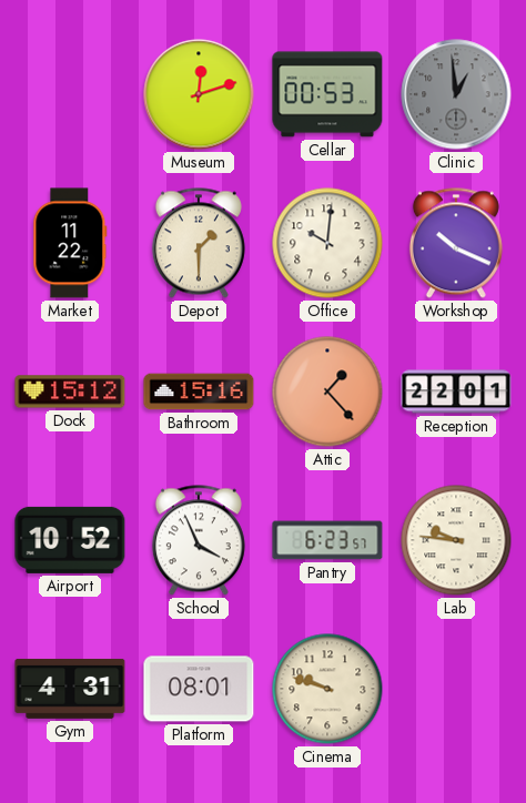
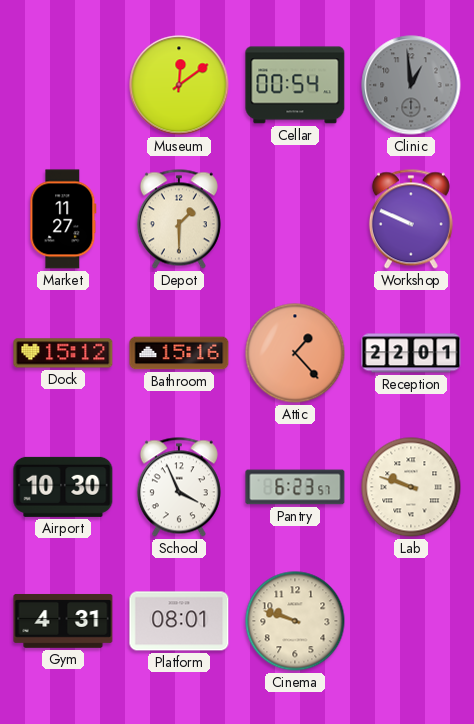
Museum: 12:12 -> 12:09 (179, 85)
Cellar: 00:53 -> 00:54 (295, 85)
Market: 11:22 -> 11:27 (63, 219)
Office: 10:01 -> none (327, 243)
Workshop: 10:19 -> 9:49 (411, 219)
Airport: 10:52 -> 10:30 (63, 487)
Lab: 9:46 -> 9:48 (411, 487)
